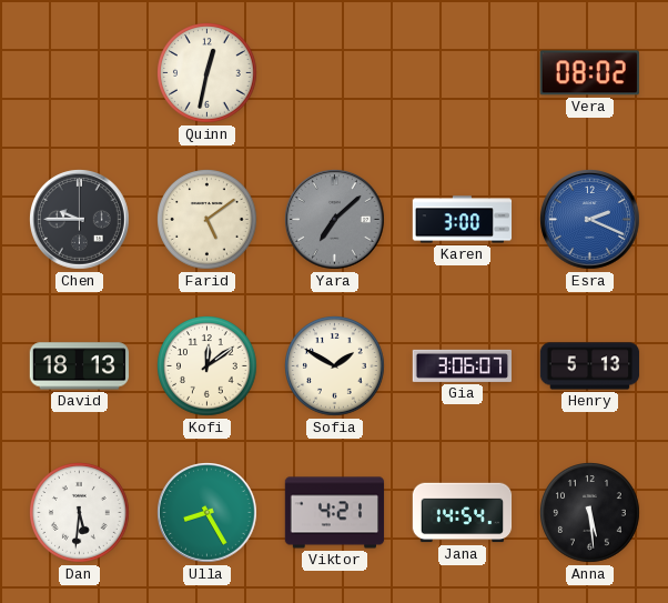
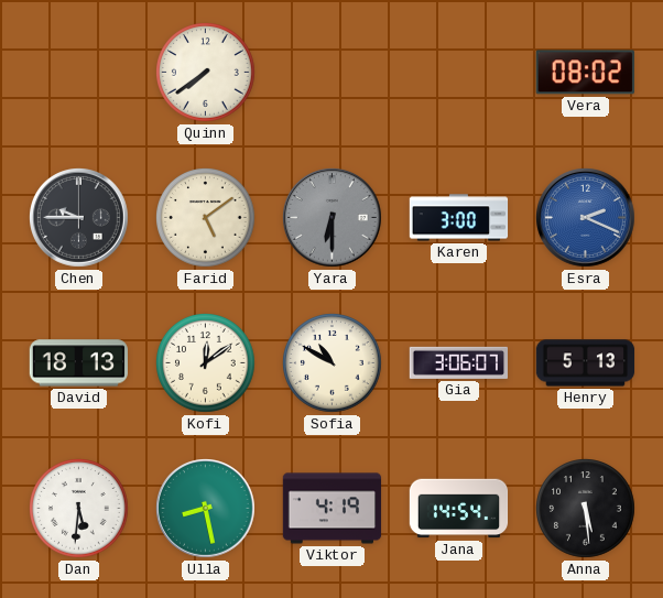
Quinn: 12:32 -> 7:39 (206, 73)
Yara: 7:08 -> 6:30 (333, 218)
Sofia: 1:50 -> 10:50 (333, 363)
Ulla: 8:25 -> 8:28 (206, 509)
Viktor: 4:21 -> 4:19 (333, 509)
